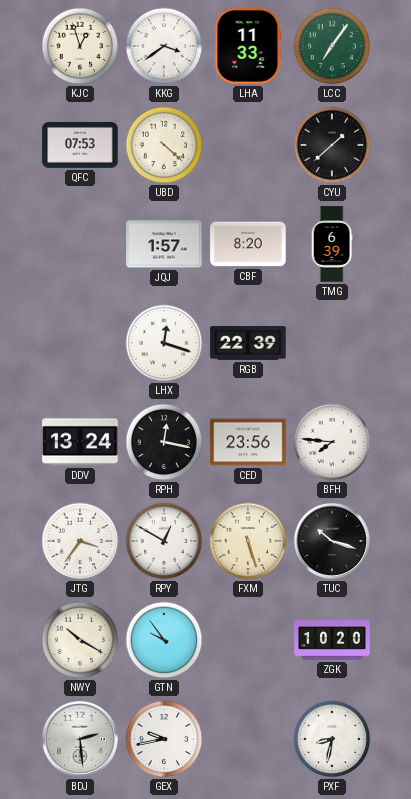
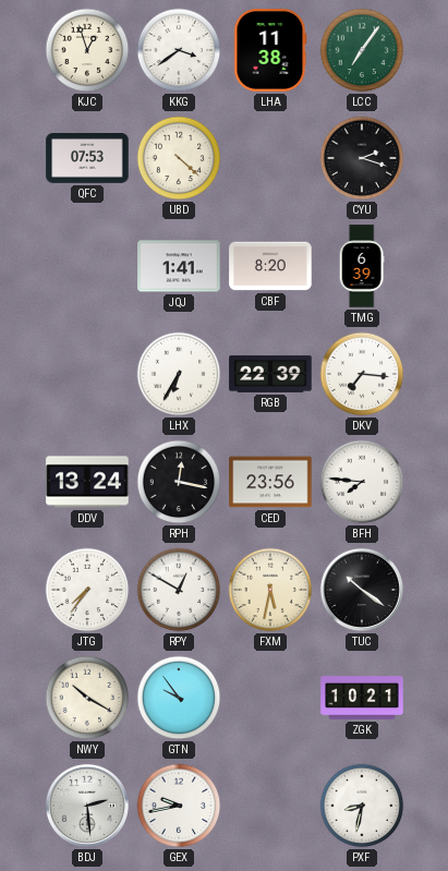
LHA: 11:33 -> 11:38 (270, 50)
CYU: 1:38 -> 2:18 (362, 158)
JQJ: 1:57 -> 1:41 (179, 266)
LHX: 12:18 -> 6:35 (179, 374)
DKV: none -> 7:16 (362, 374)
JTG: 3:36 -> 7:36 (87, 590)
FXM: 5:27 -> 5:32 (270, 590)
TUC: 10:18 -> 10:21 (362, 590)
ZGK: 10:20 -> 10:21 (362, 699)
